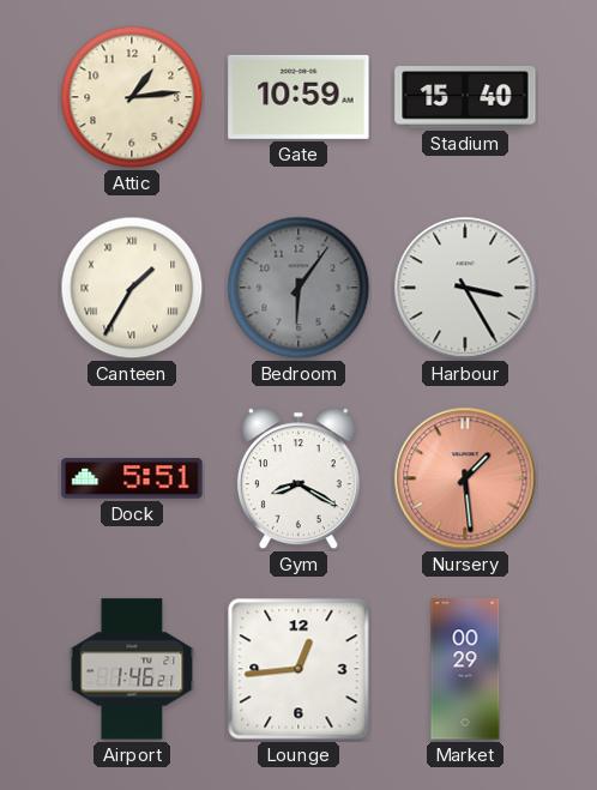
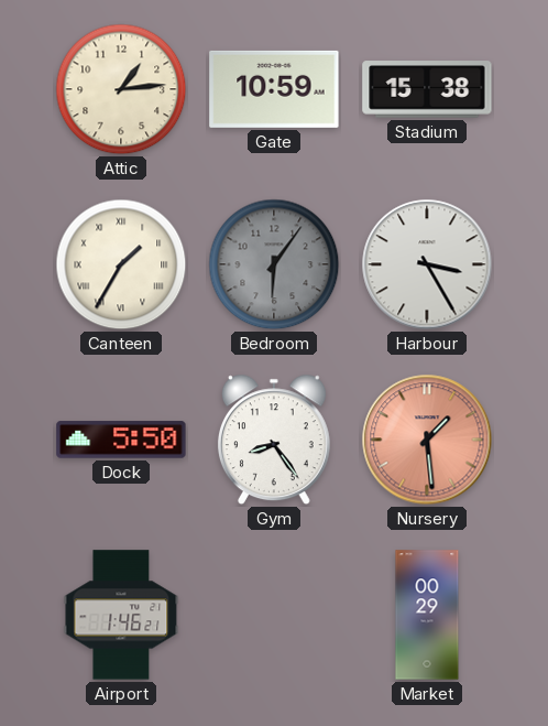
Stadium: 15:40 -> 15:38 (427, 89)
Dock: 5:51 -> 5:50 (121, 440)
Gym: 8:20 -> 8:24 (274, 440)
Lounge: 12:44 -> none (298, 669)
